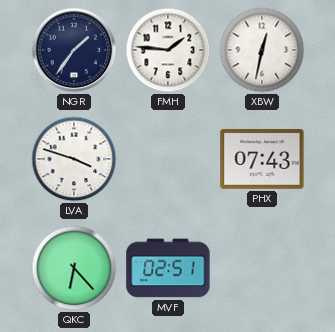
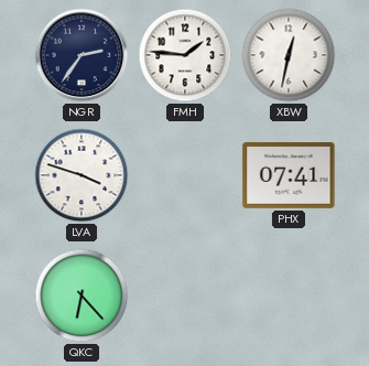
NGR: 1:36 -> 2:36 (82, 55)
PHX: 07:43 -> 07:41 (289, 175)
MVF: 02:51 -> none (168, 268)
